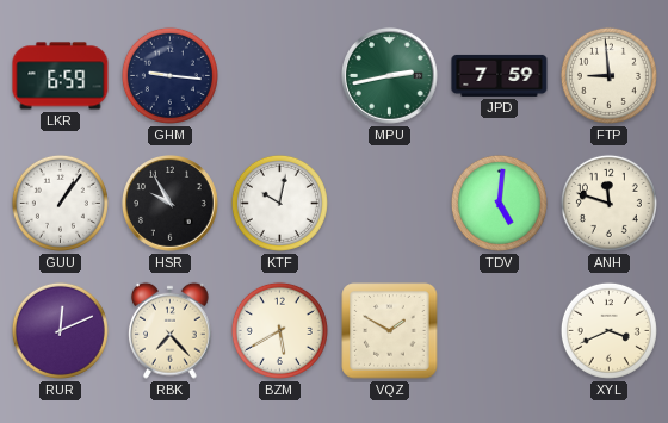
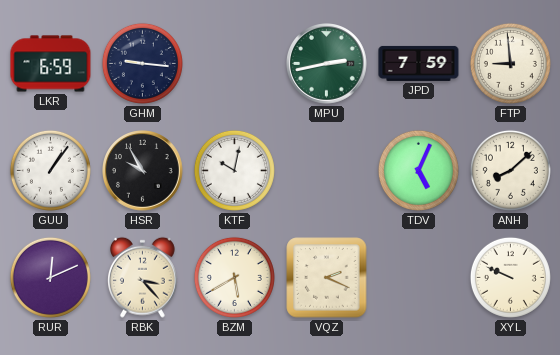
TDV: 5:01 -> 5:04 (418, 170)
ANH: 11:48 -> 8:08 (510, 170)
RBK: 7:23 -> 3:23 (142, 277)
VQZ: 1:50 -> 2:19 (327, 278)
XYL: 3:41 -> 9:49 (510, 277)
